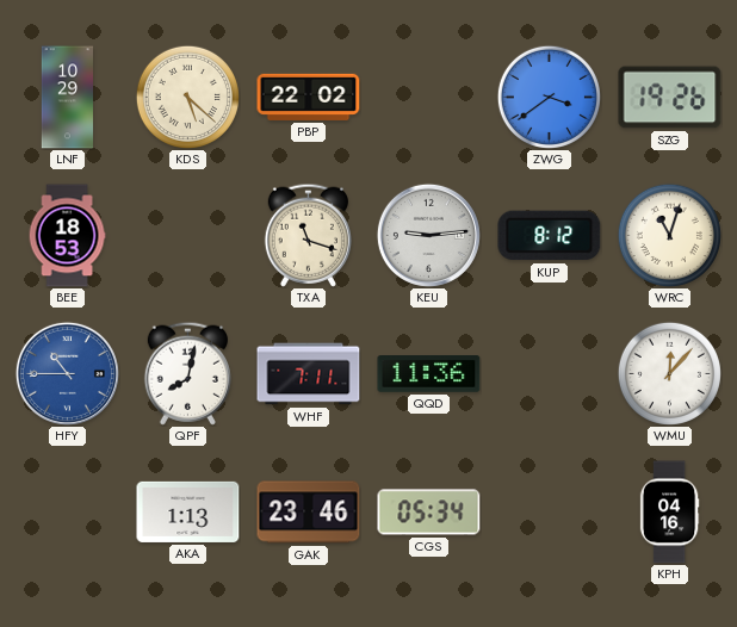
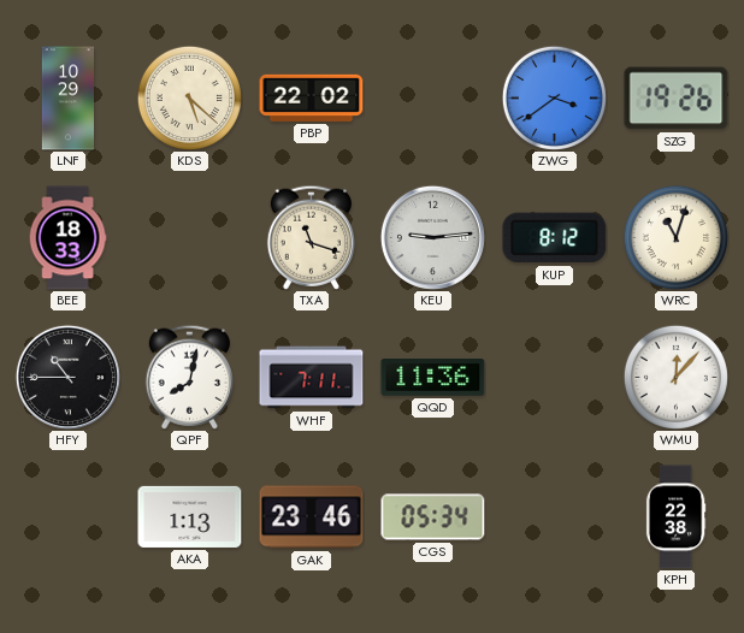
BEE: 18:53 -> 18:33 (67, 238)
HFY dial: blue -> black (67, 377)
KPH: 04:16 -> 22:38 (675, 517)
